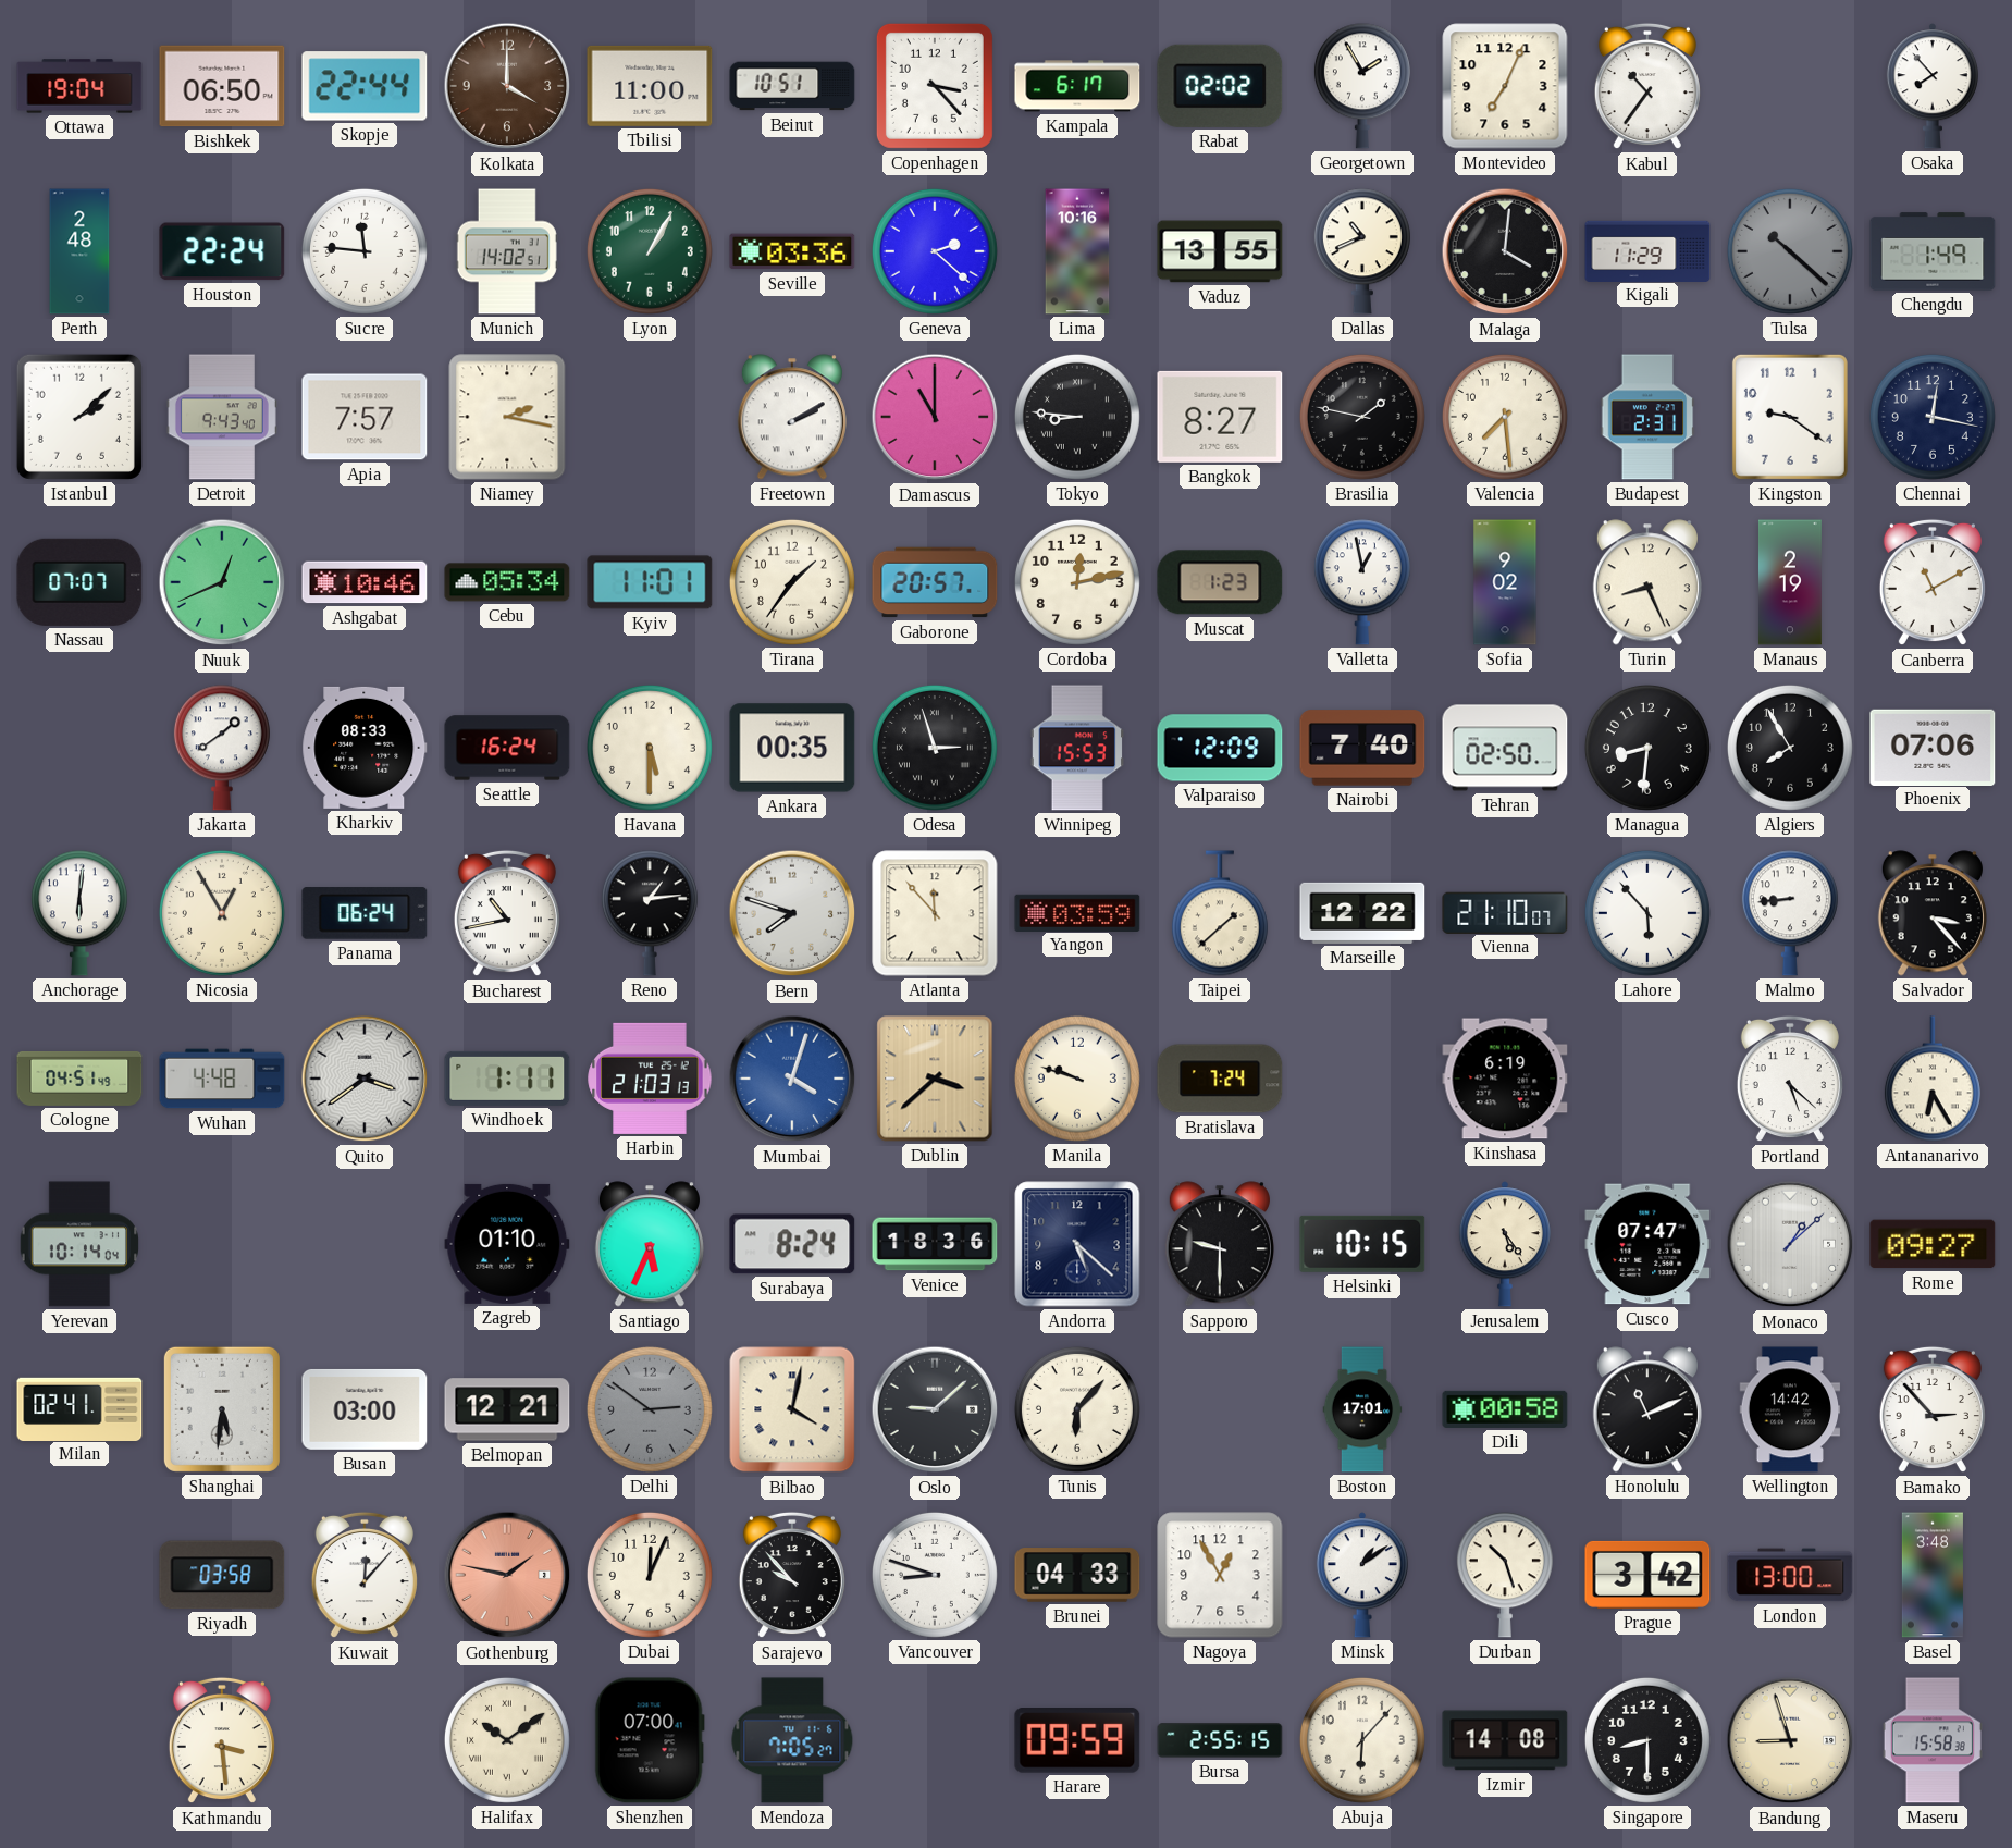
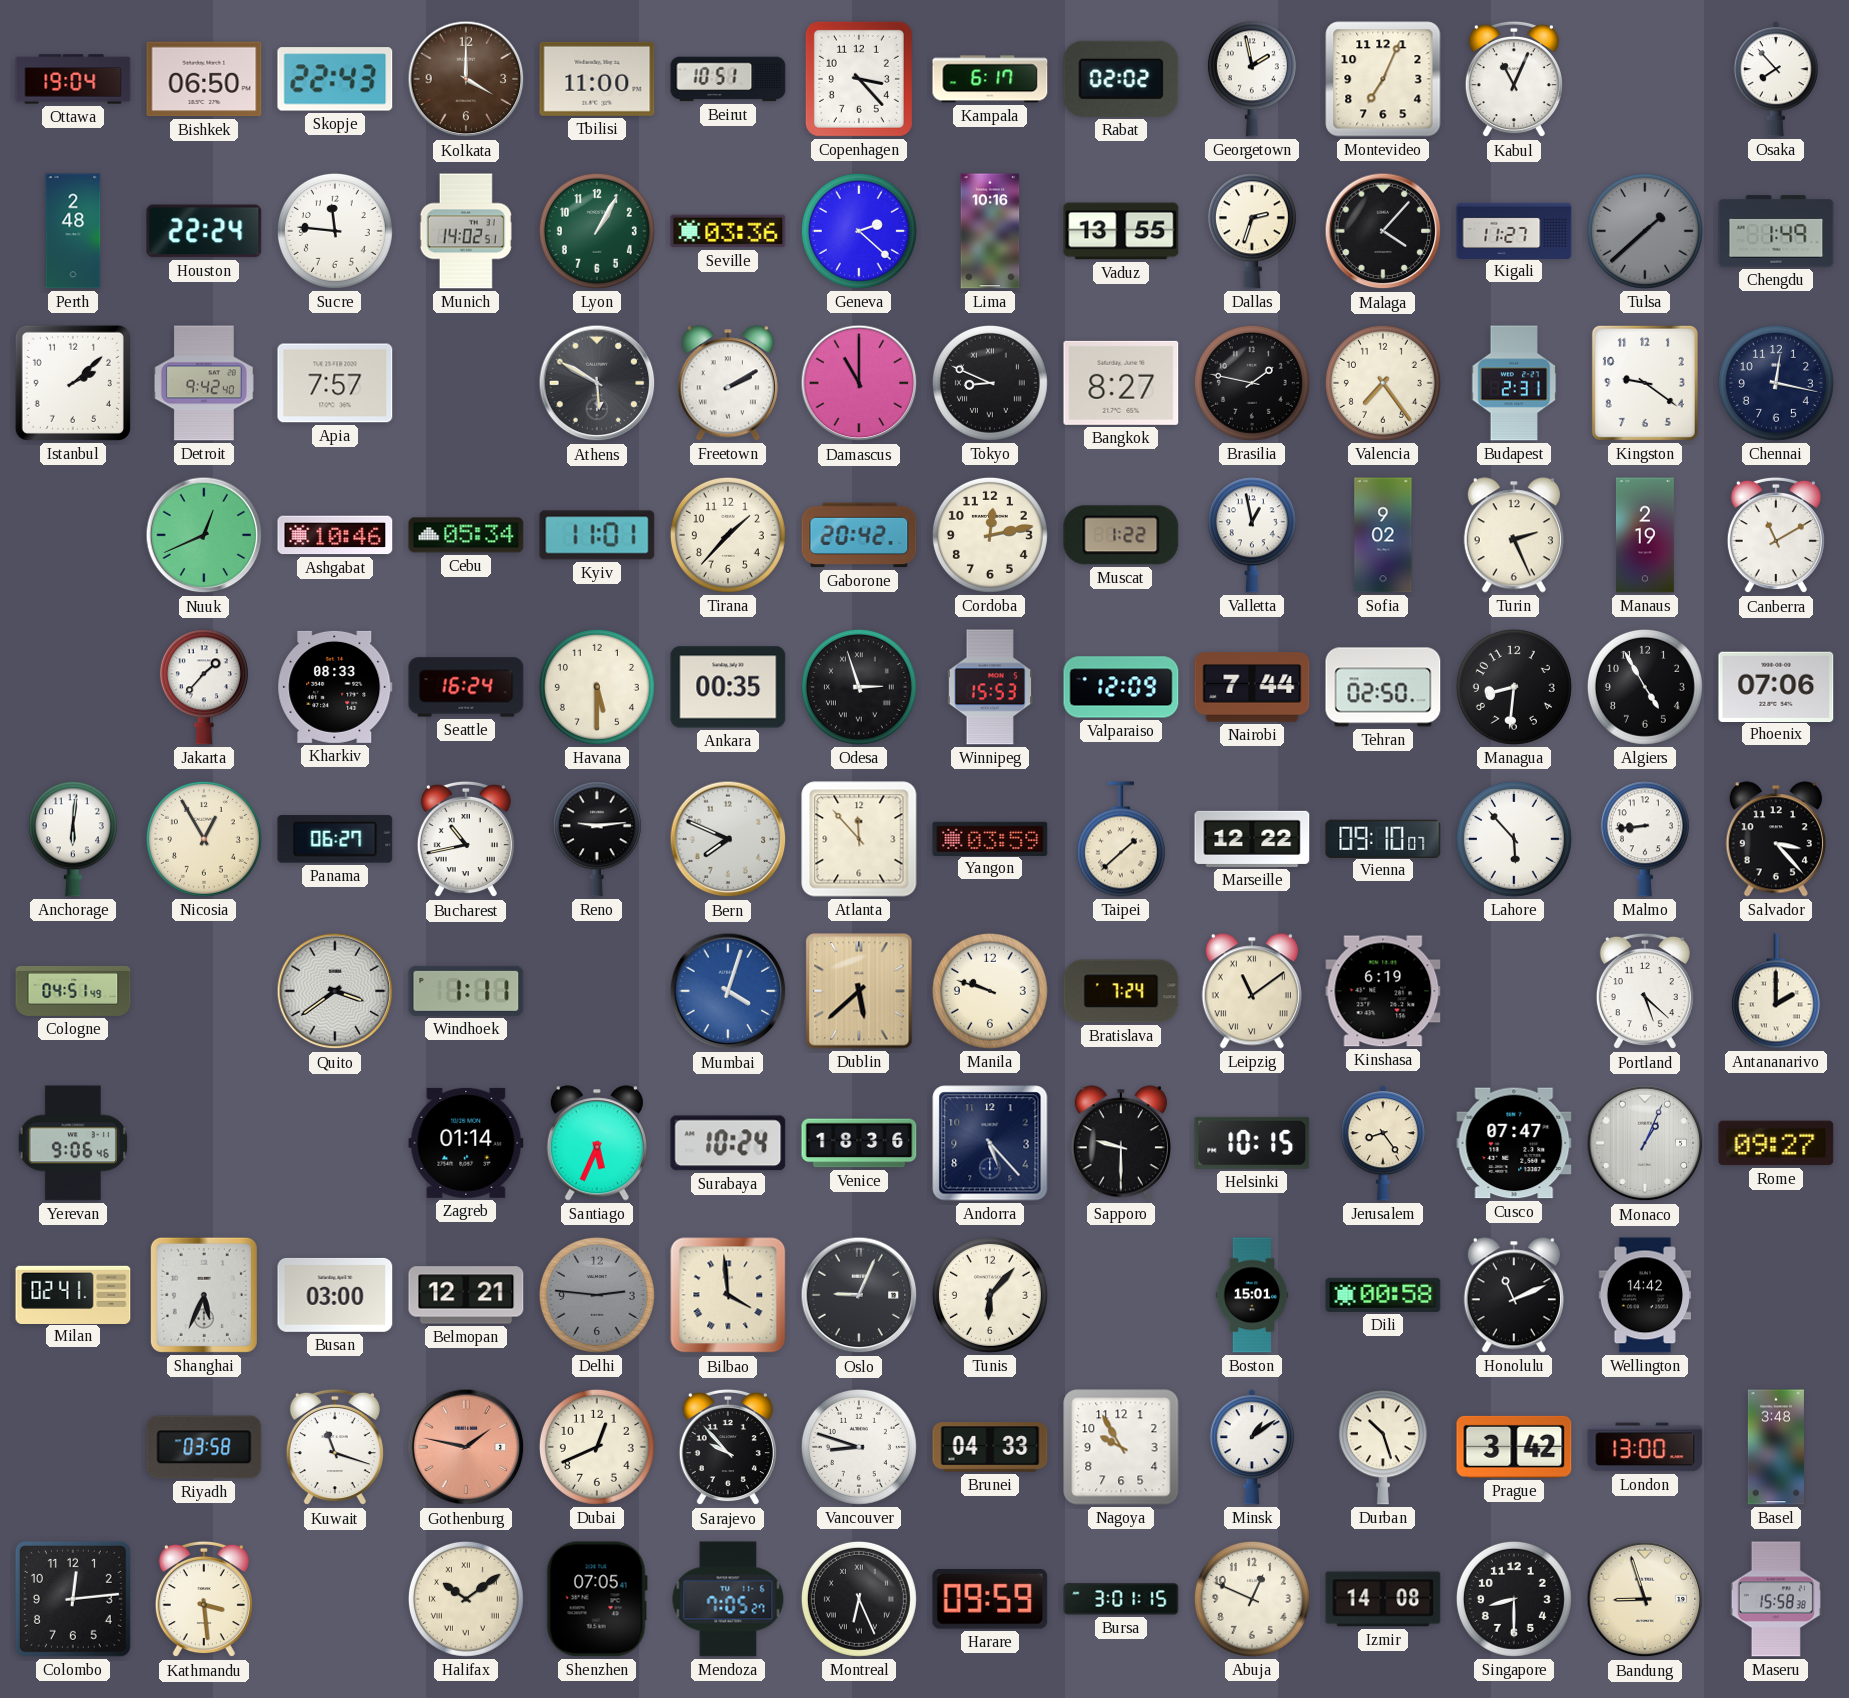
Skopje: 22:44 -> 22:43 (335, 79)
Georgetown: 1:55 -> 1:58 (1252, 79)
Kabul: 10:36 -> 11:04 (1514, 79)
Dallas: 10:41 -> 2:33 (1252, 231)
Malaga: 4:01 -> 4:07 (1383, 231)
Kigali: 11:29 -> 11:27 (1514, 230)
Tulsa: 10:22 -> 1:38 (1645, 231)
Detroit: 9:43 -> 9:42 (204, 383)
Niamey: 2:17 -> none (507, 417)
Athens: none -> 5:50 (597, 383)
Tokyo: 8:46 -> 8:49 (990, 383)
Valencia: 7:29 -> 7:24 (1383, 383)
Nassau: 07:07 -> none (79, 582)
Tirana: 1:36 -> 1:37 (728, 535)
Gaborone: 20:57 -> 20:42 (859, 535)
Muscat: 1:23 -> 1:22 (1121, 535)
Turin: 8:26 -> 2:26 (1514, 535)
Jakarta: 1:39 -> 1:37 (204, 687)
Nairobi: 7:40 -> 7:44 (1252, 687)
Algiers: 7:55 -> 4:55 (1645, 687)
Panama: 06:24 -> 06:27 (335, 839)
Reno: 1:14 -> 9:14 (597, 839)
Bern: 7:48 -> 7:49 (728, 839)
Vienna: 21:10 -> 09:10 (1383, 838)
Wuhan: 4:48 -> none (222, 1079)
Harbin: 21:03 -> none (650, 1079)
Dublin: 3:38 -> 5:38 (859, 991)
Leipzig: none -> 11:09 (1252, 991)
Antananarivo: 6:25 -> 2:00 (1776, 991)
Yerevan: 10:14 -> 9:06 (72, 1143)
Zagreb: 01:10 -> 01:14 (466, 1143)
Surabaya: 8:24 -> 10:24 (728, 1143)
Andorra: 5:22 -> 5:23 (990, 1143)
Jerusalem: 5:24 -> 8:24 (1383, 1143)
Monaco: 1:08 -> 1:04 (1645, 1143)
Shanghai: 5:31 -> 5:34 (204, 1295)
Delhi: 2:51 -> 2:46 (597, 1295)
Bilbao: 4:02 -> 3:59 (728, 1295)
Oslo: 9:08 -> 9:04 (859, 1295)
Boston: 17:01 -> 15:01 (1252, 1295)
Bamako: 2:53 -> none (1933, 1409)
Kuwait: 12:07 -> 11:18 (335, 1447)
Dubai: 12:04 -> 12:41 (597, 1447)
Nagoya: 12:55 -> 9:55 (1121, 1447)
Colombo: none -> 12:14 (73, 1599)
Shenzhen: 07:00 -> 07:05 (597, 1599)
Montreal: none -> 6:26 (859, 1599)
Bursa: 2:55 -> 3:01 (1121, 1599)
Abuja: 6:07 -> 12:49 (1252, 1599)
